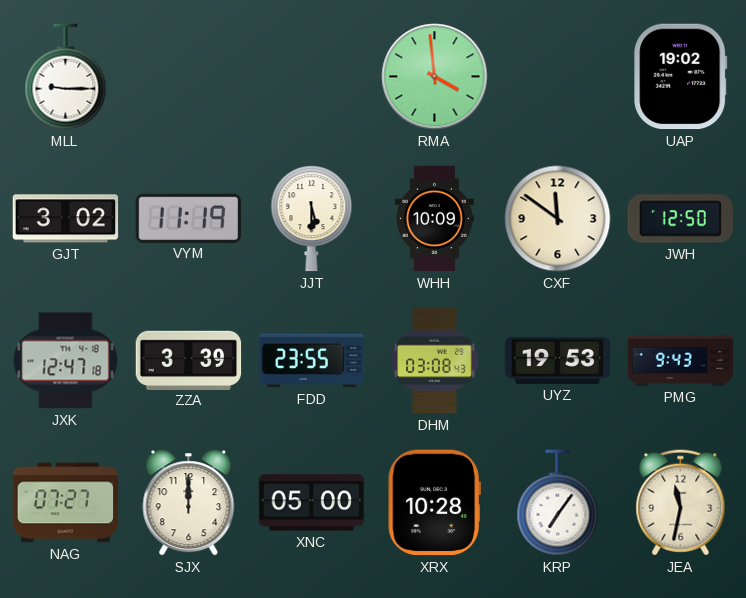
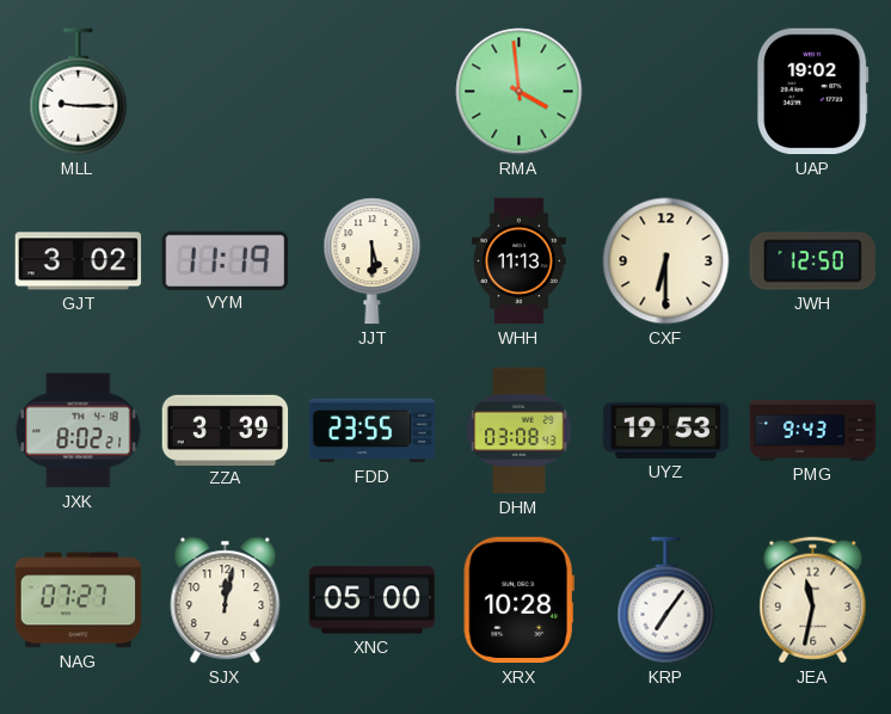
WHH: 10:09 -> 11:13 (518, 261)
CXF: 11:51 -> 6:30 (666, 261)
JXK: 12:47 -> 8:02 (79, 431)
SJX: 12:00 -> 12:02 (226, 601)
